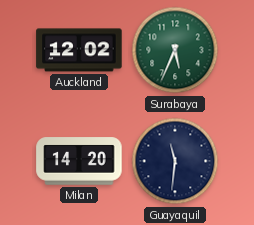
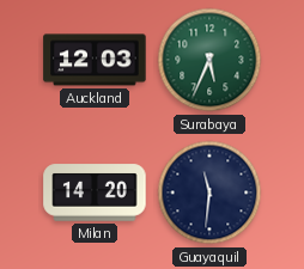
Auckland: 12:02 -> 12:03 (95, 60)
